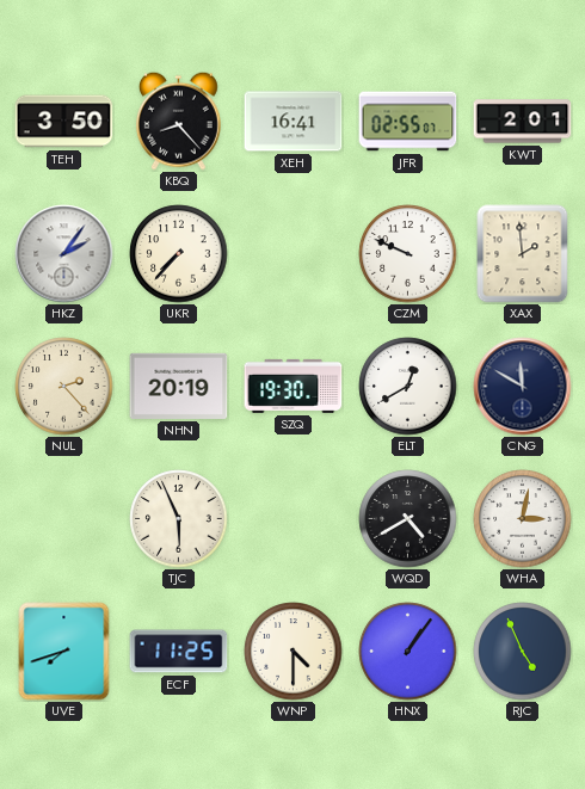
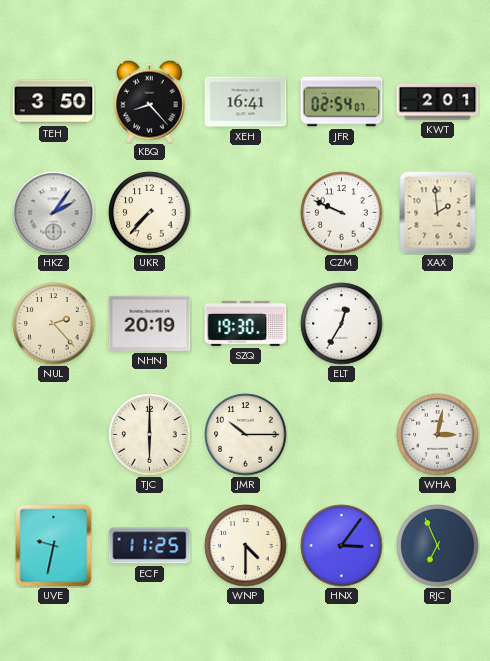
JFR: 02:55 -> 02:54 (342, 102)
ELT: 12:40 -> 12:35 (342, 324)
CNG: 11:50 -> none (523, 387)
TJC: 5:56 -> 6:00 (150, 435)
JMR: none -> 10:15 (246, 435)
WQD: 4:40 -> none (408, 519)
UVE: 7:42 -> 9:32 (54, 546)
HNX: 1:06 -> 3:06 (342, 546)
RJC: 4:56 -> 6:56 (438, 546)
